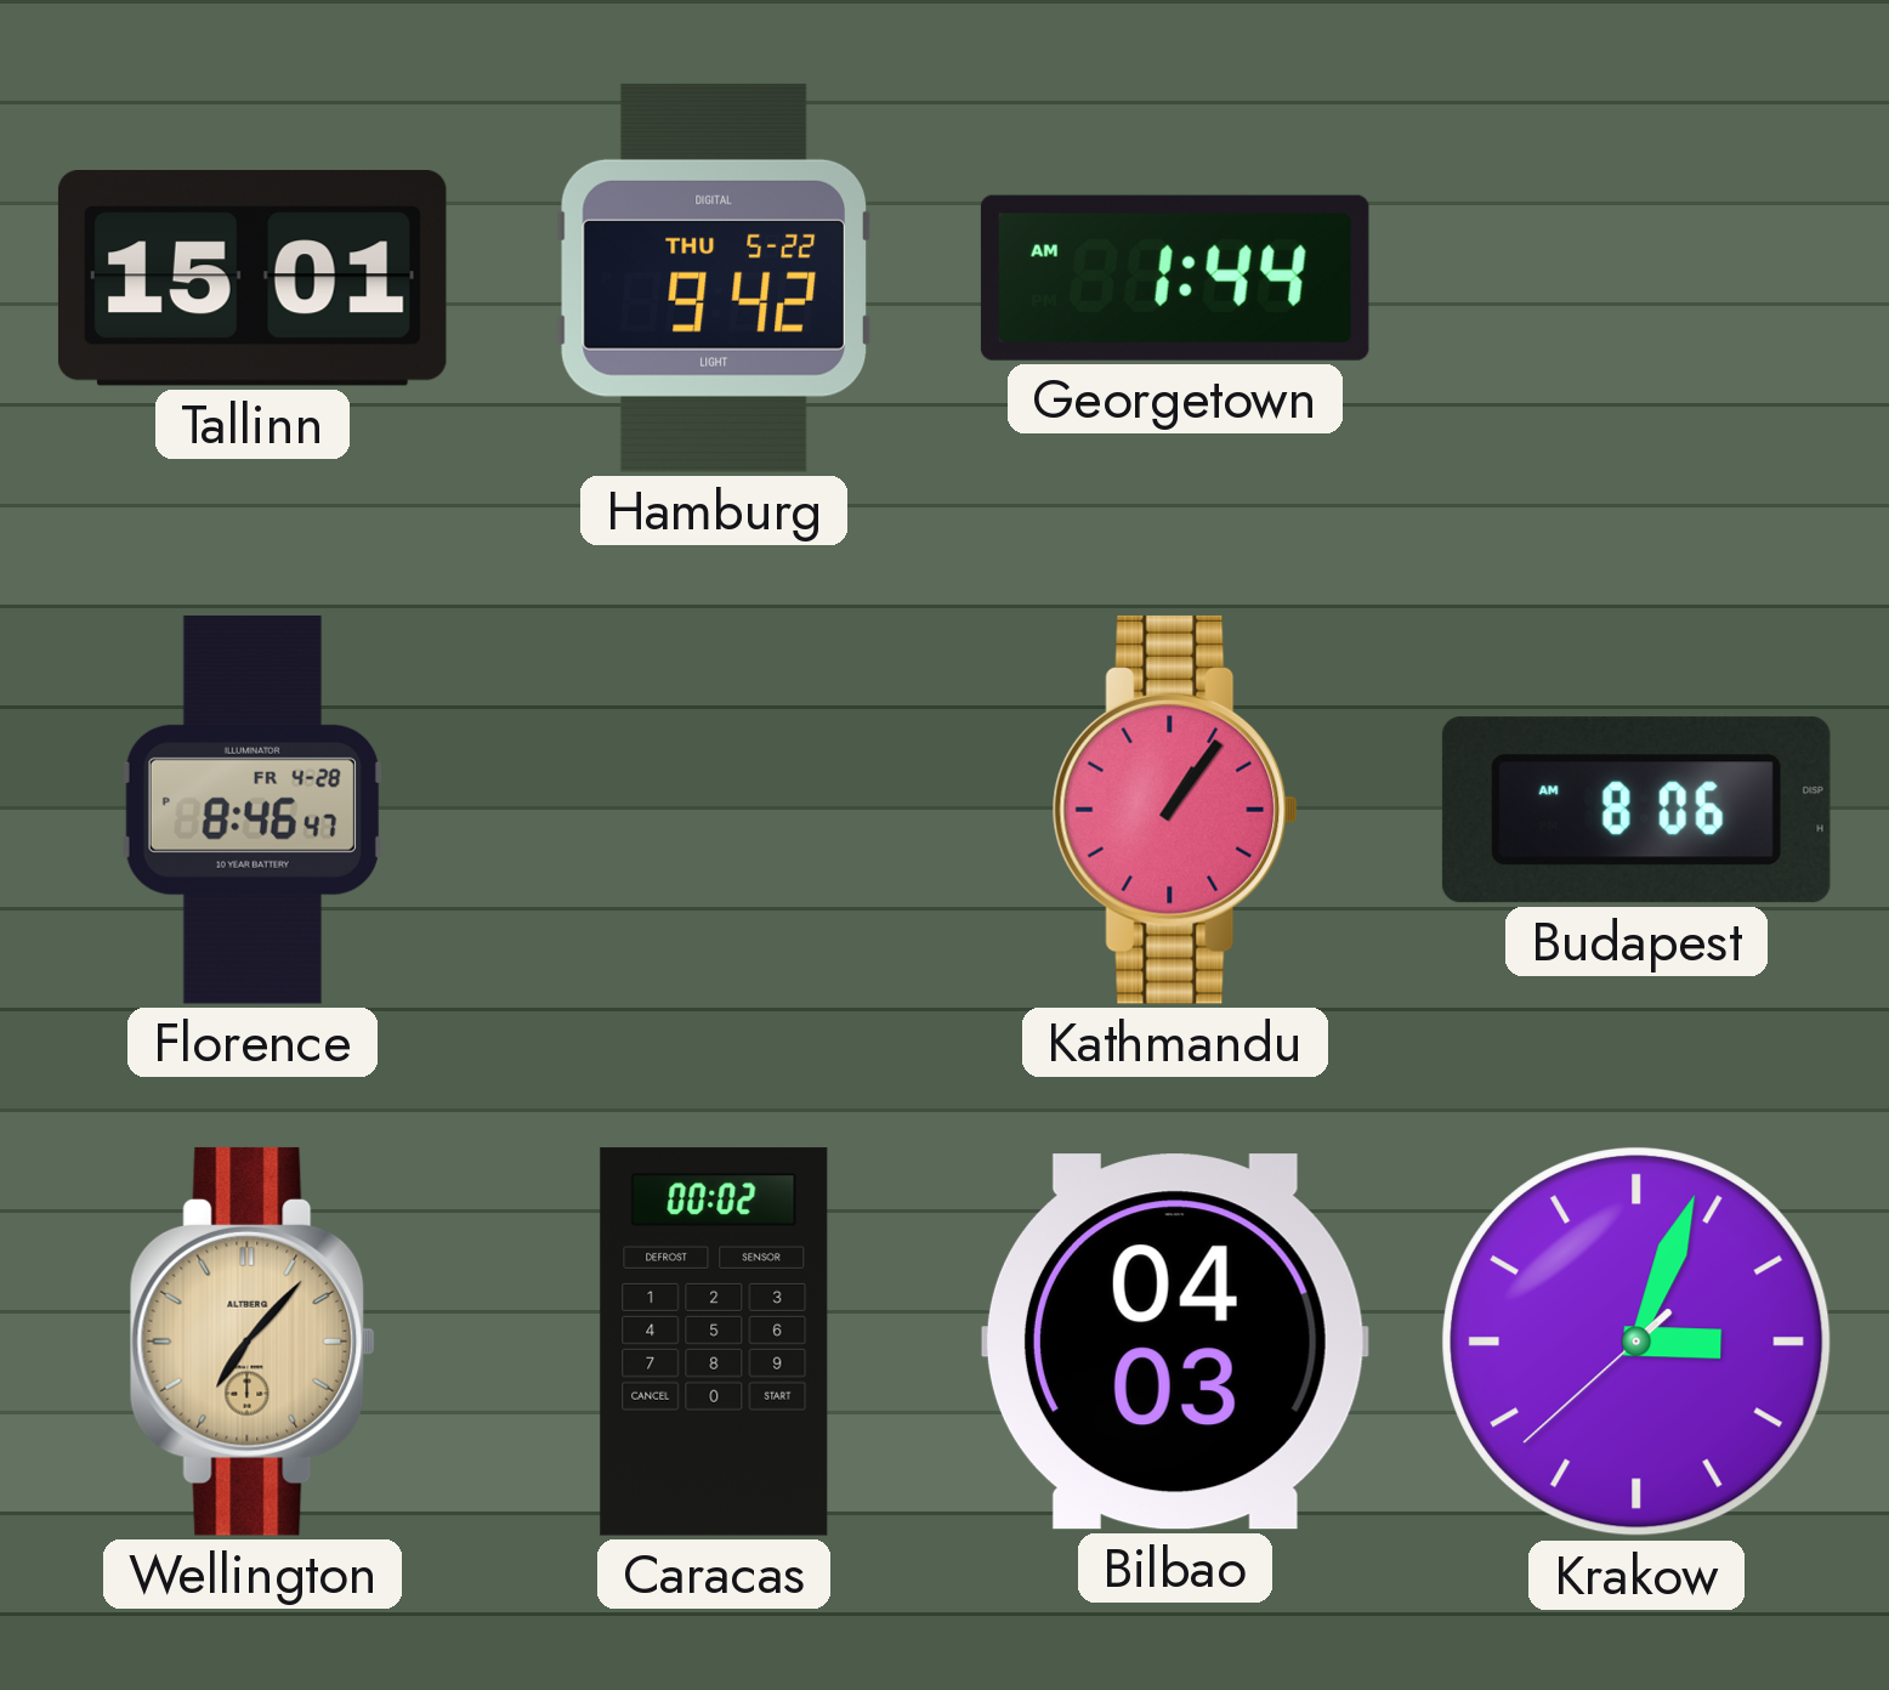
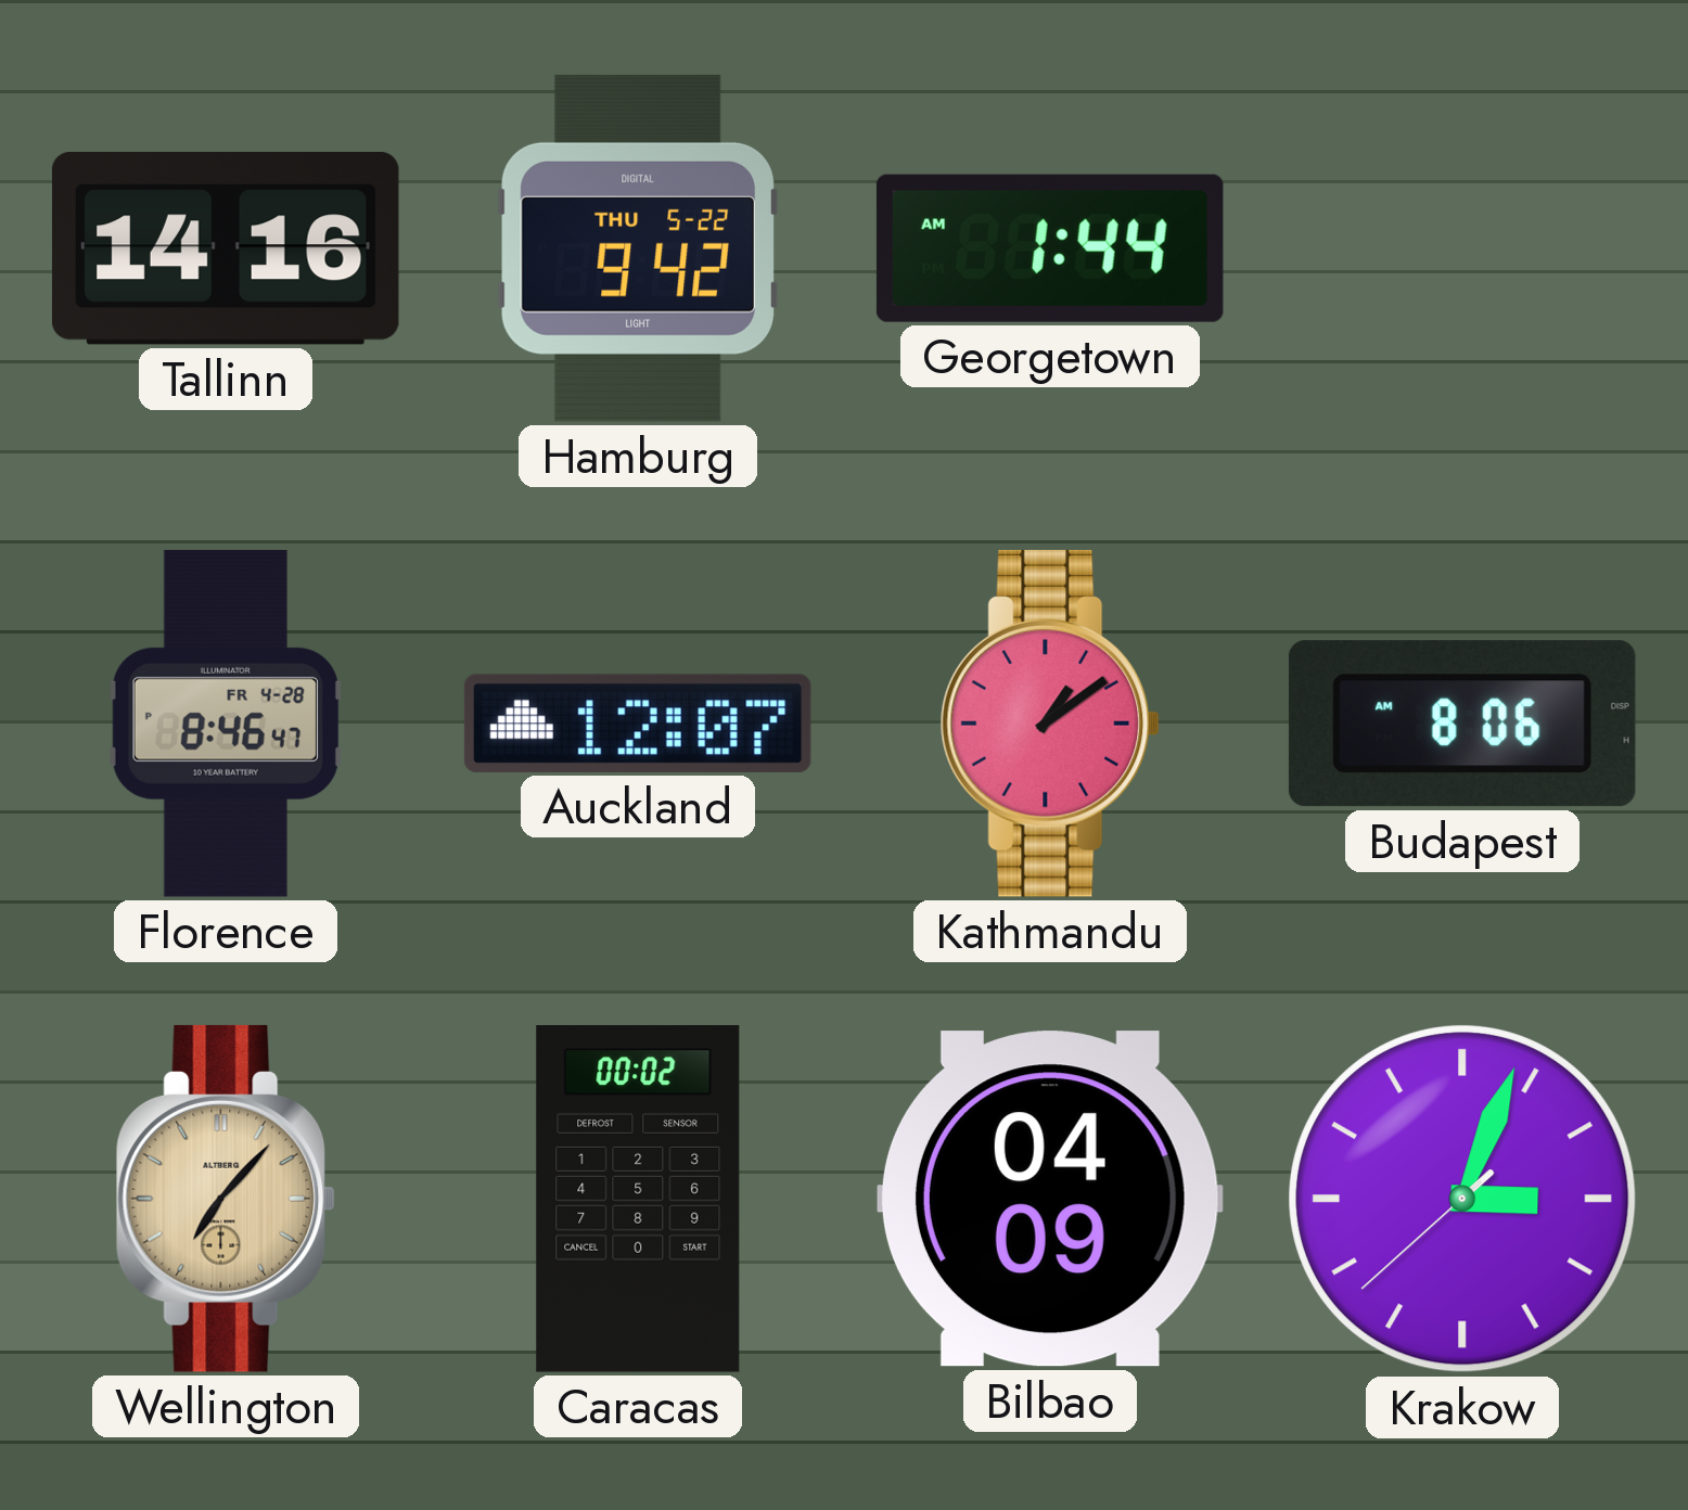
Tallinn: 15:01 -> 14:16 (226, 249)
Auckland: none -> 12:07 (638, 724)
Kathmandu: 1:06 -> 1:09 (1050, 724)
Bilbao: 04:03 -> 04:09 (1050, 1199)
